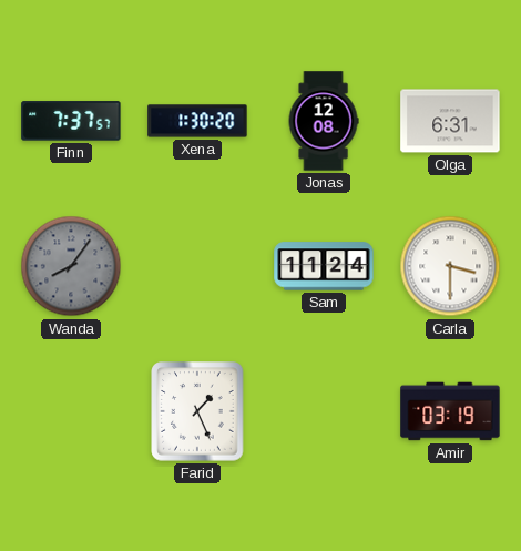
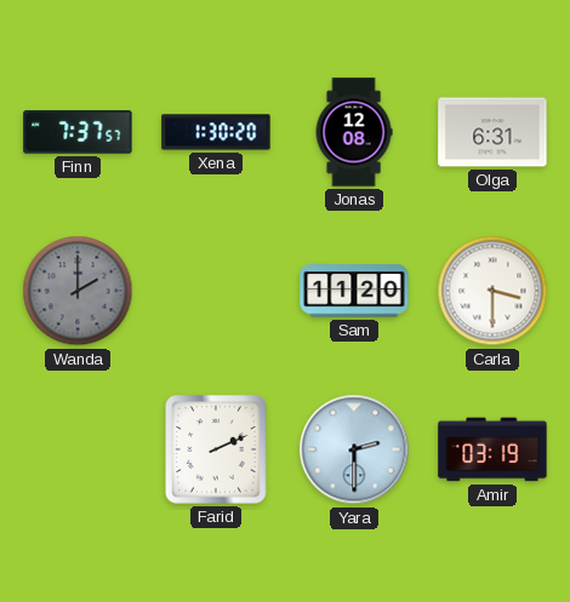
Wanda: 8:06 -> 2:00 (78, 291)
Sam: 11:24 -> 11:20 (354, 291)
Farid: 1:26 -> 2:11 (216, 449)
Yara: none -> 2:30 (354, 449)
